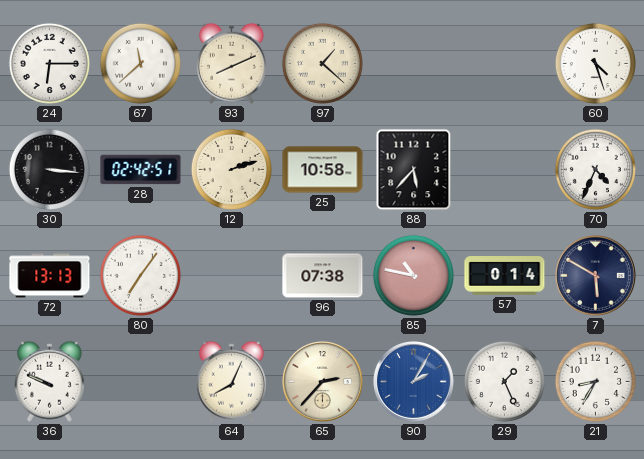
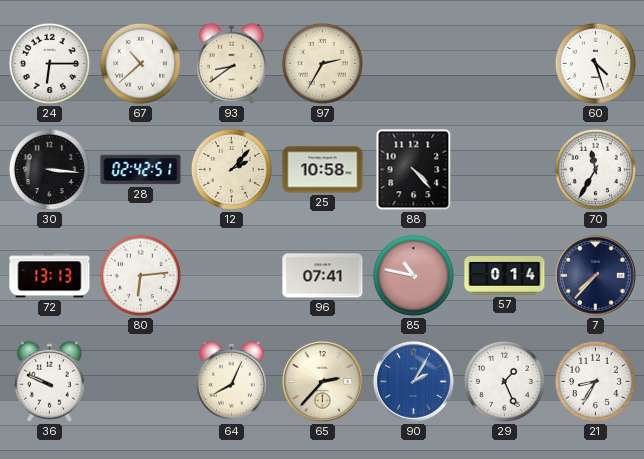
67: 11:38 -> 10:38 (140, 63)
93: 8:11 -> 8:39 (231, 63)
97: 1:22 -> 2:35 (322, 63)
12: 2:12 -> 2:07 (231, 169)
88: 5:37 -> 4:23 (414, 170)
70: 4:34 -> 11:35 (595, 169)
80: 7:06 -> 6:14 (140, 275)
96: 07:38 -> 07:41 (323, 276)
7: 5:50 -> 7:37 (595, 275)
